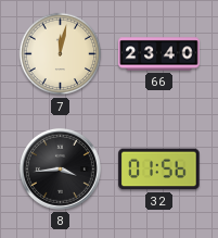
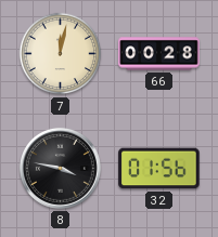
66: 23:40 -> 00:28 (159, 54)
8: 3:44 -> 3:47 (60, 168)
